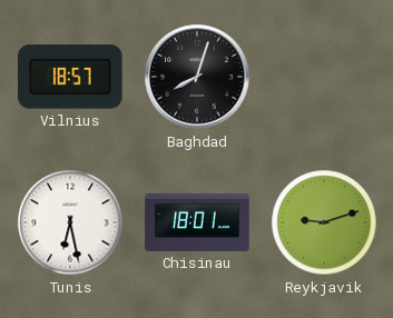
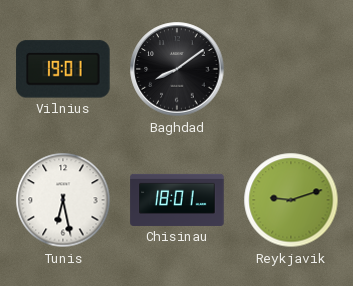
Vilnius: 18:57 -> 19:01 (63, 69)
Baghdad: 8:03 -> 8:09 (177, 69)
